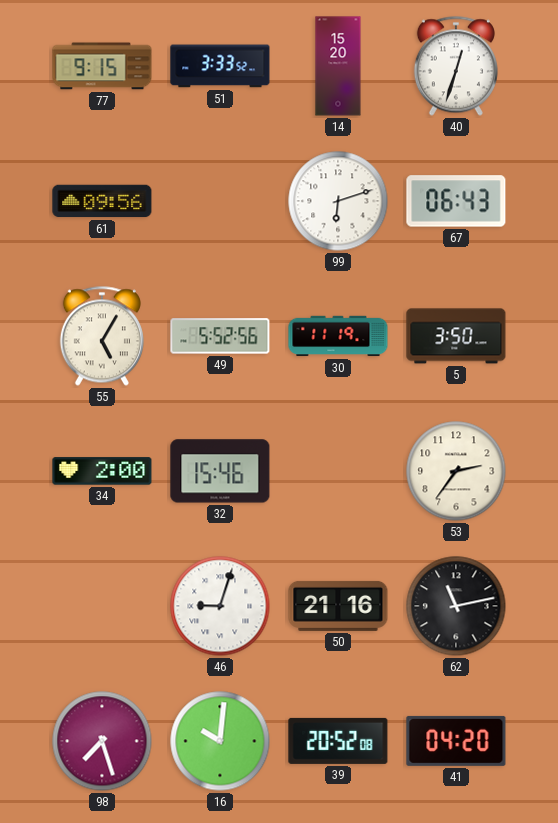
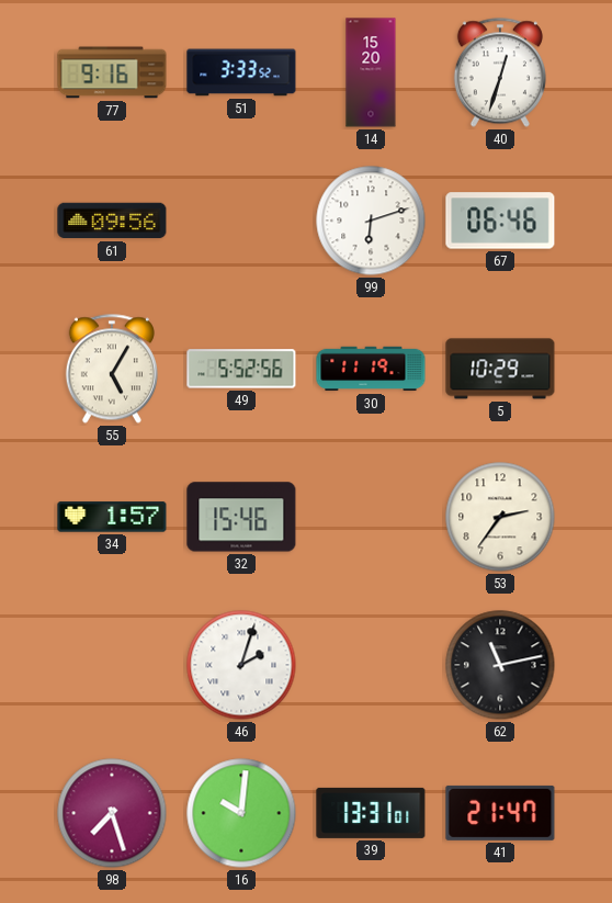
77: 9:15 -> 9:16 (112, 72)
67: 06:43 -> 06:46 (500, 221)
5: 3:50 -> 10:29 (500, 369)
34: 2:00 -> 1:57 (112, 517)
46: 9:03 -> 2:03 (241, 665)
50: 21:16 -> none (338, 606)
39: 20:52 -> 13:31 (371, 813)
41: 04:20 -> 21:47 (500, 813)
